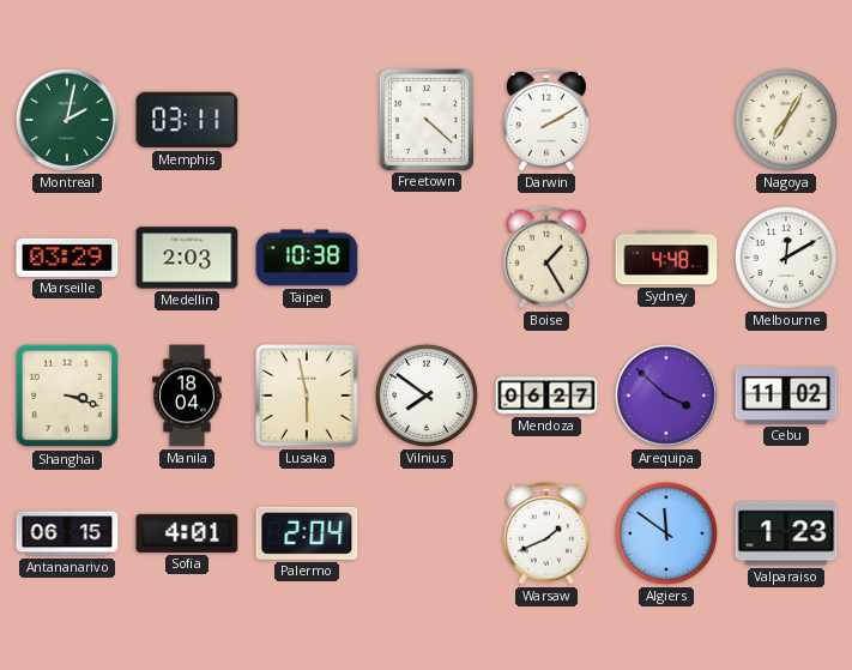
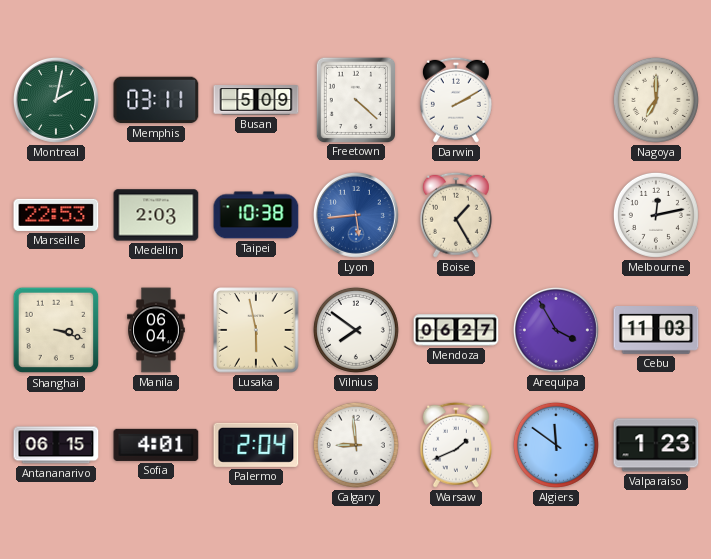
Busan: none -> 5:09 (256, 100)
Nagoya: 7:05 -> 7:00 (656, 100)
Marseille: 03:29 -> 22:53 (56, 215)
Lyon: none -> 5:44 (356, 215)
Sydney: 4:48 -> none (666, 258)
Melbourne: 12:10 -> 12:13 (656, 215)
Manila: 18:04 -> 06:04 (156, 330)
Arequipa: 3:52 -> 3:55 (556, 330)
Cebu: 11:02 -> 11:03 (656, 331)
Calgary: none -> 8:59 (356, 445)
